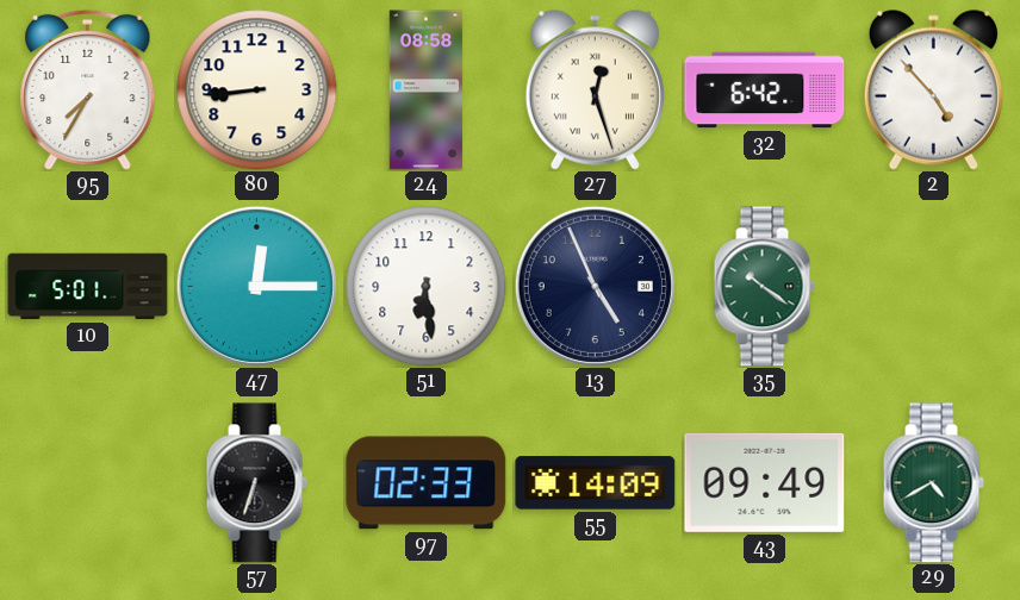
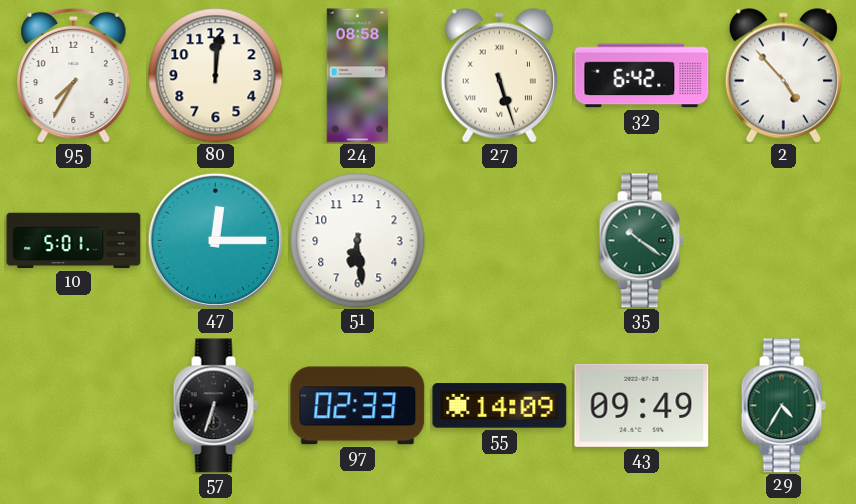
80: 8:44 -> 12:01 (216, 76)
27: 12:27 -> 5:27 (499, 75)
13: 4:56 -> none (595, 286)
29: 4:40 -> 4:35 (783, 406)
